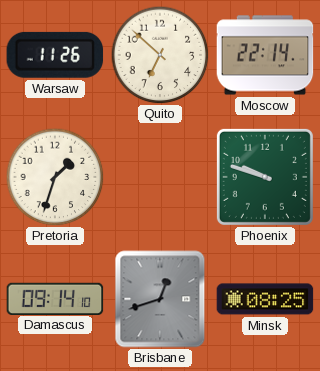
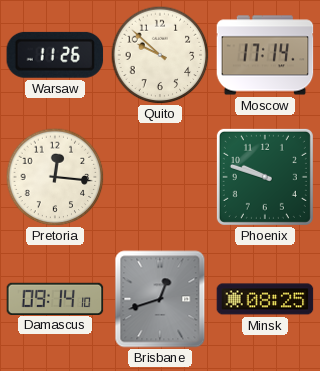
Quito: 6:52 -> 9:52 (160, 55)
Moscow: 22:14 -> 17:14 (265, 55)
Pretoria: 1:33 -> 12:16 (55, 177)
